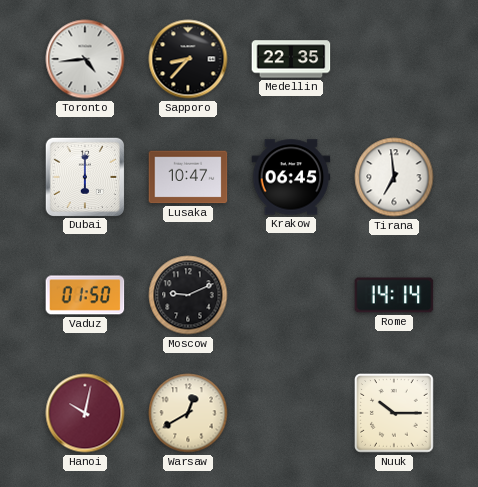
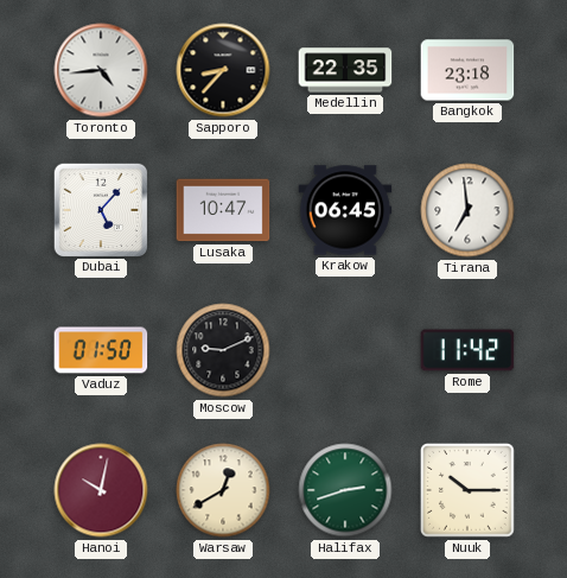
Bangkok: none -> 23:18 (467, 70)
Dubai: 6:00 -> 5:07 (100, 209)
Rome: 14:14 -> 11:42 (467, 350)
Halifax: none -> 2:42 (345, 490)
